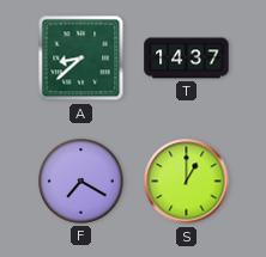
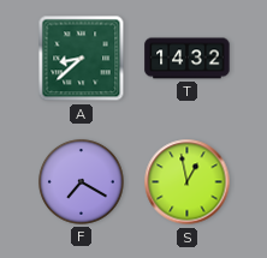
T: 14:37 -> 14:32 (188, 59)
S: 1:00 -> 12:58 (188, 182)
